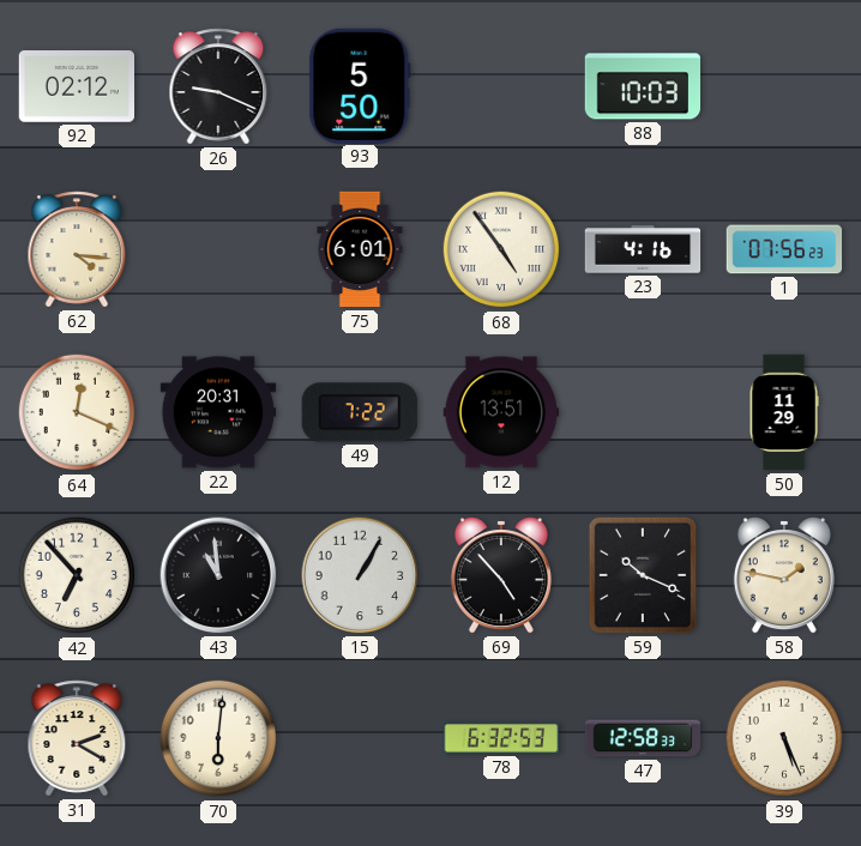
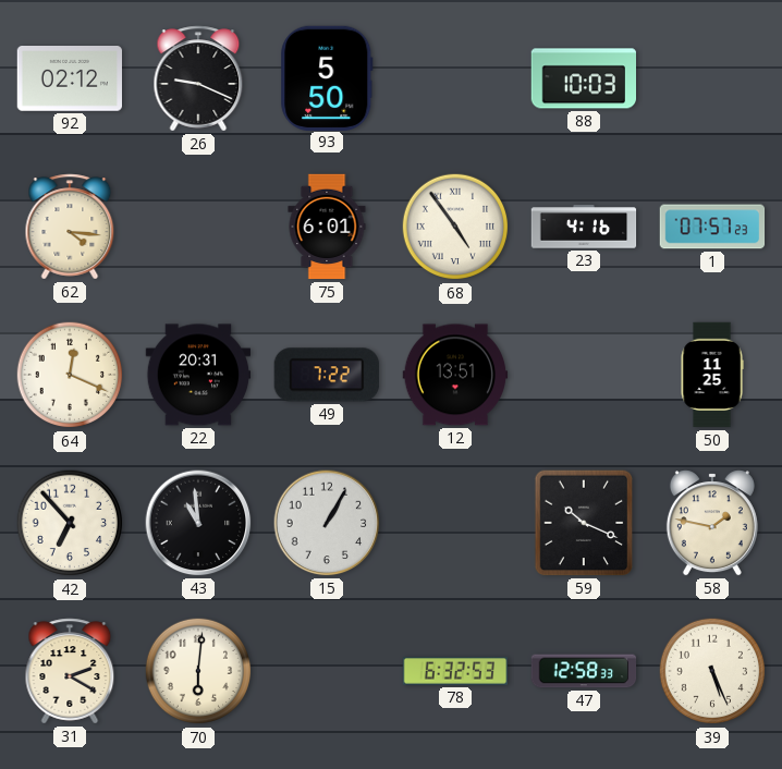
1: 07:56 -> 07:57 (712, 227)
50: 11:29 -> 11:25 (712, 375)
69: 4:53 -> none (501, 575)
